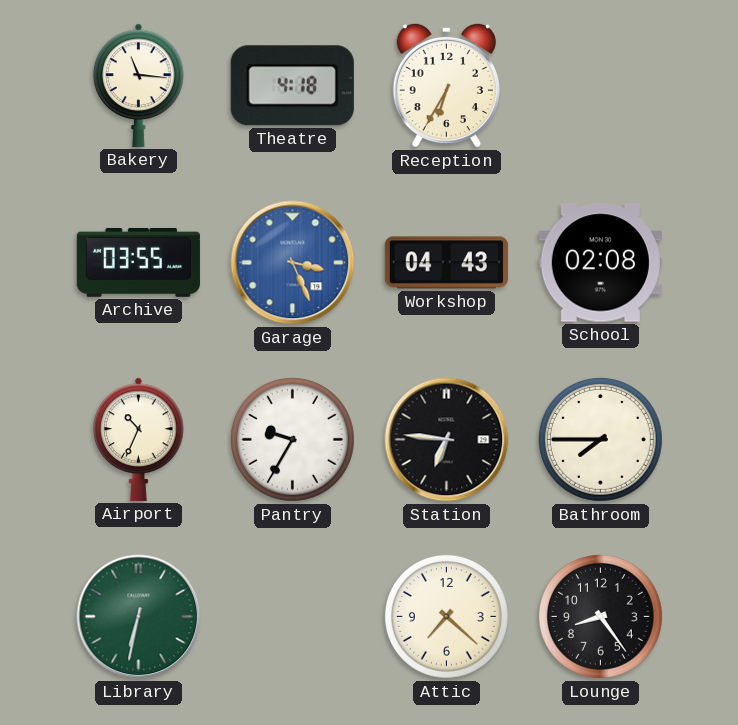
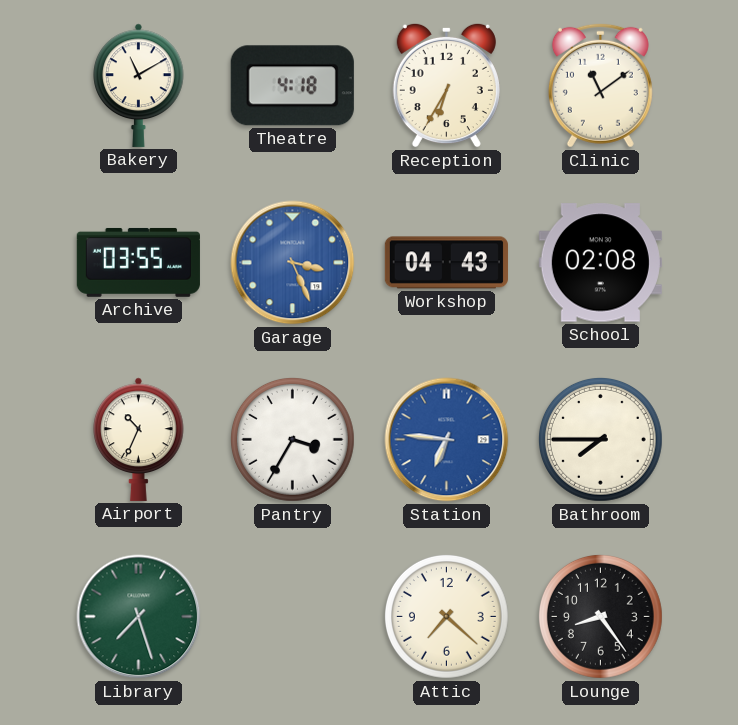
Bakery: 11:16 -> 11:10 (139, 85)
Clinic: none -> 11:09 (600, 85)
Pantry: 9:35 -> 3:35 (292, 439)
Station dial: black -> blue (447, 440)
Library: 6:32 -> 7:27 (139, 617)
